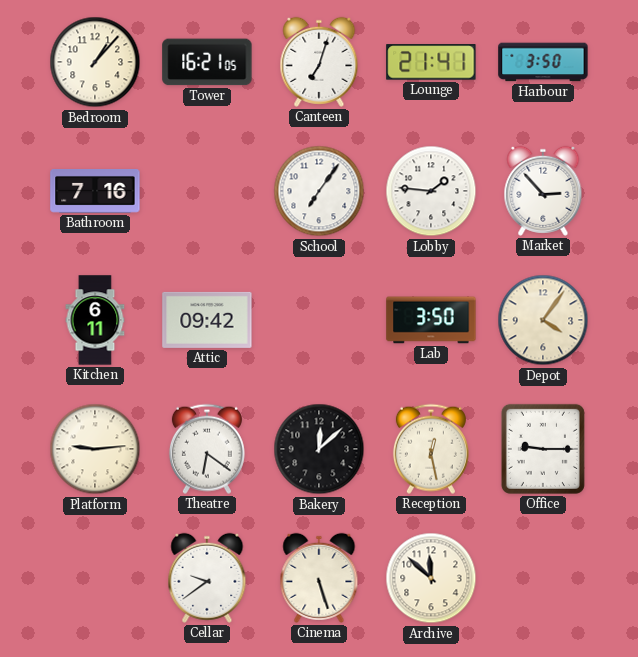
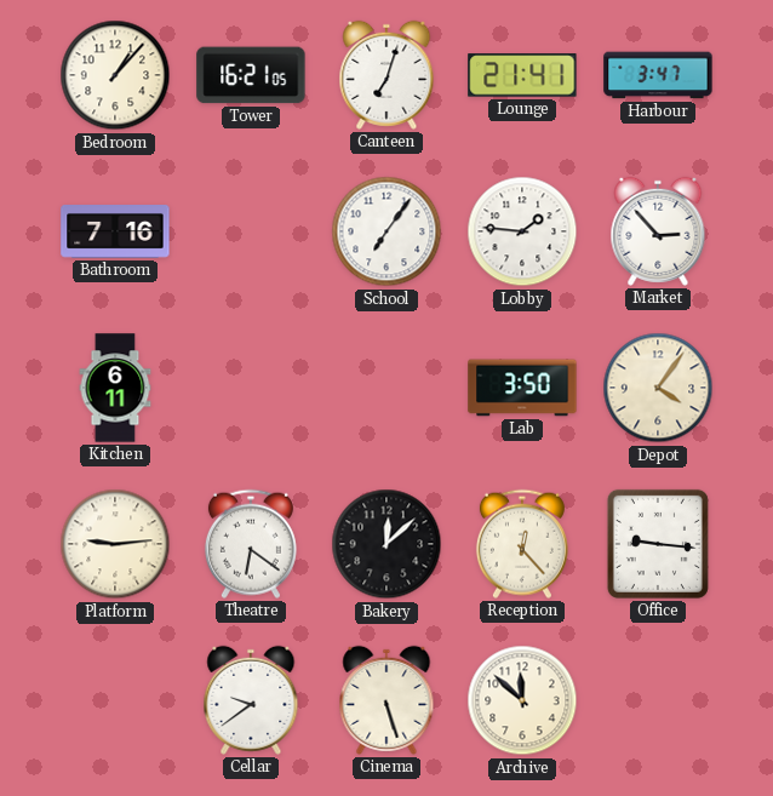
Harbour: 3:50 -> 3:47 (658, 75)
Attic: 09:42 -> none (207, 320)
Reception: 12:28 -> 12:23 (522, 544)
Office: 9:15 -> 9:16 (658, 544)
